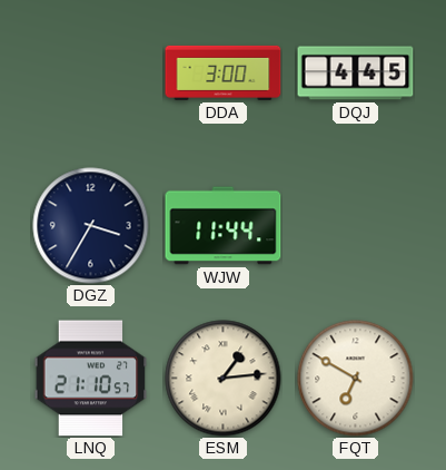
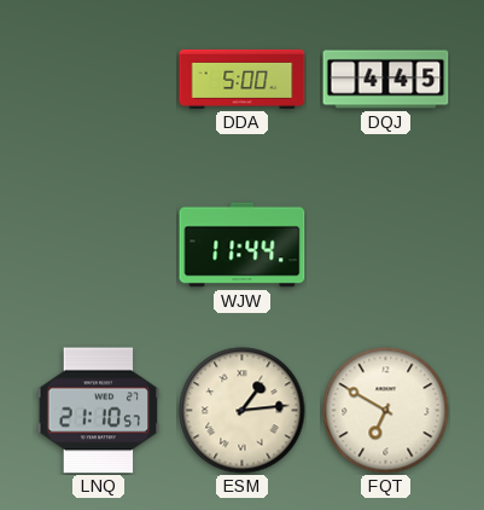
DDA: 3:00 -> 5:00 (243, 79)
DGZ: 3:35 -> none (91, 226)
